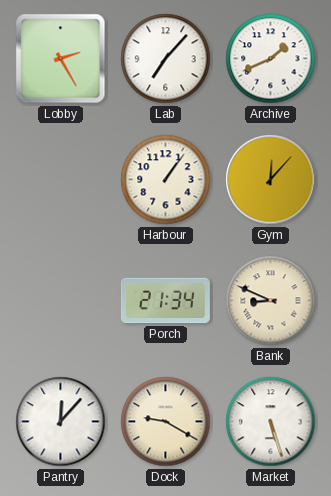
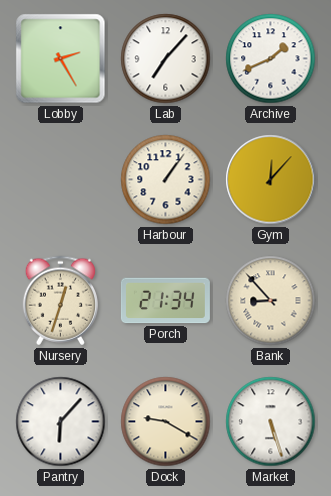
Nursery: none -> 12:33 (60, 301)
Bank: 8:49 -> 8:53 (271, 301)
Pantry: 12:07 -> 6:07 (61, 422)
